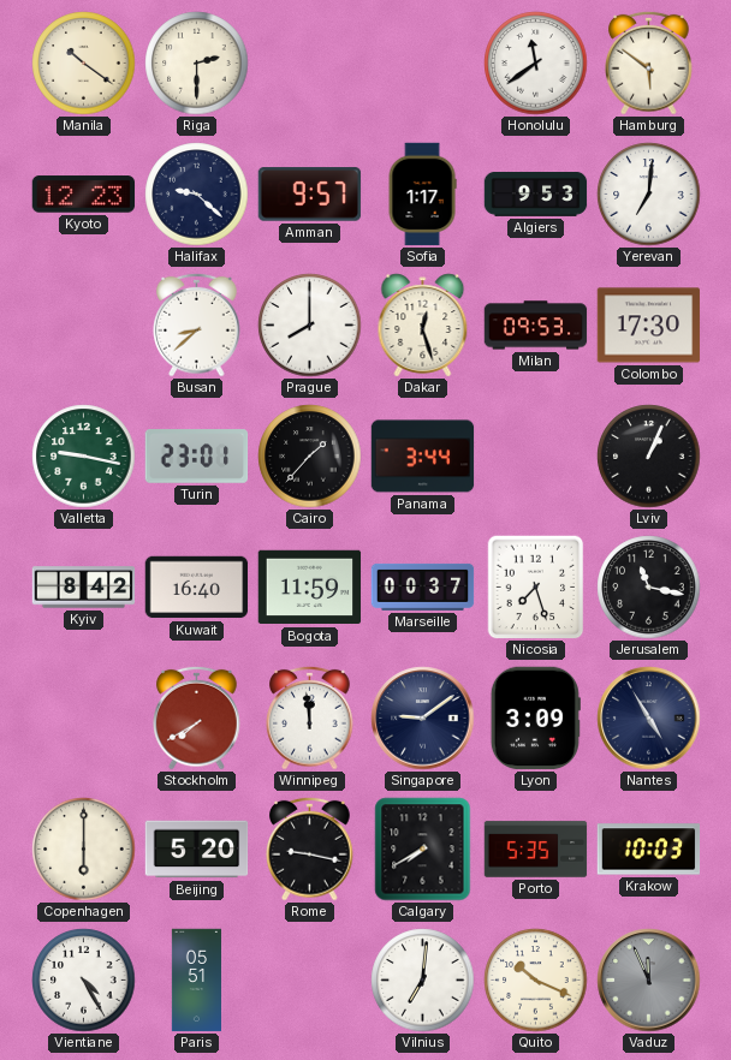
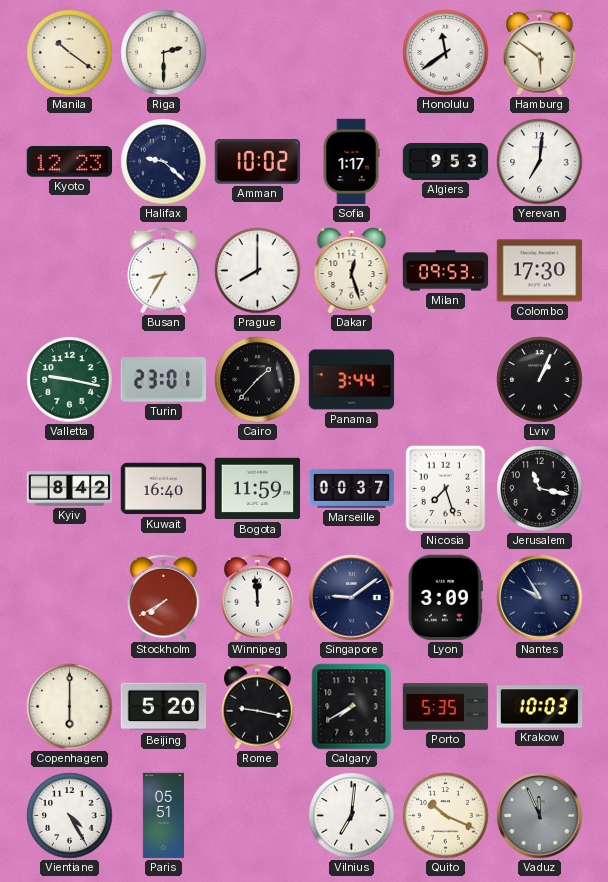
Amman: 9:57 -> 10:02 (258, 162)
Busan: 8:38 -> 8:35 (164, 270)
Nantes: 4:55 -> 9:55 (540, 598)
